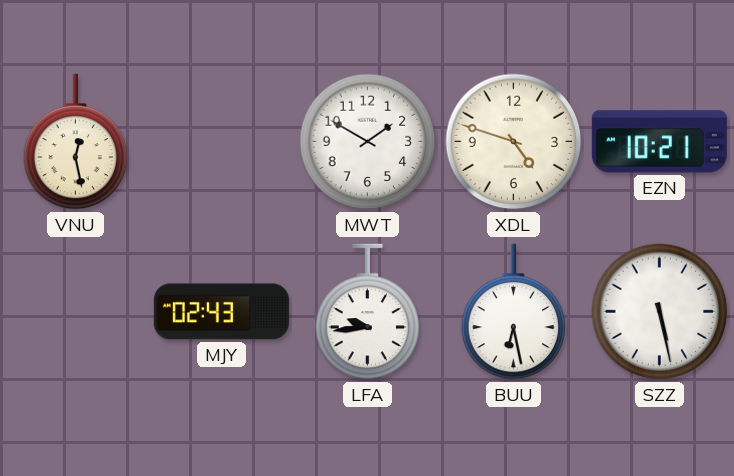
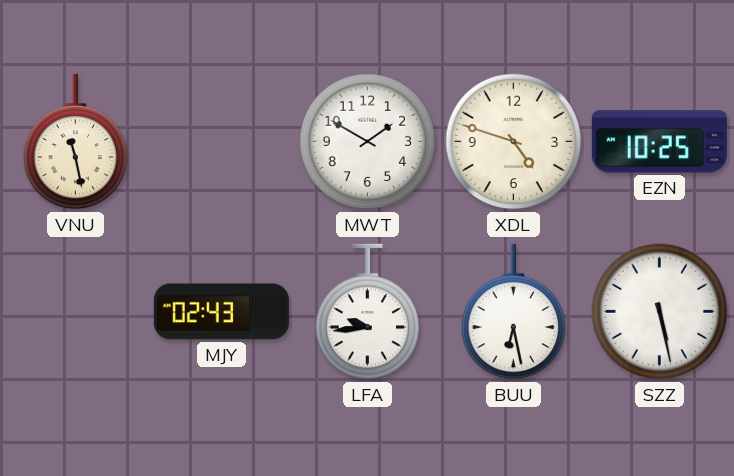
VNU: 12:28 -> 11:28 (76, 142)
EZN: 10:21 -> 10:25 (659, 142)
